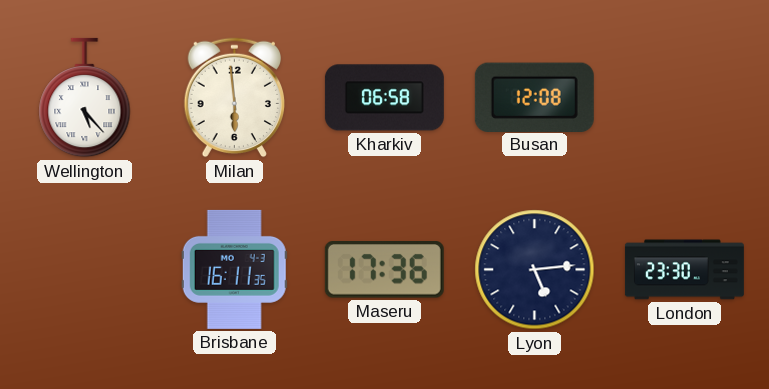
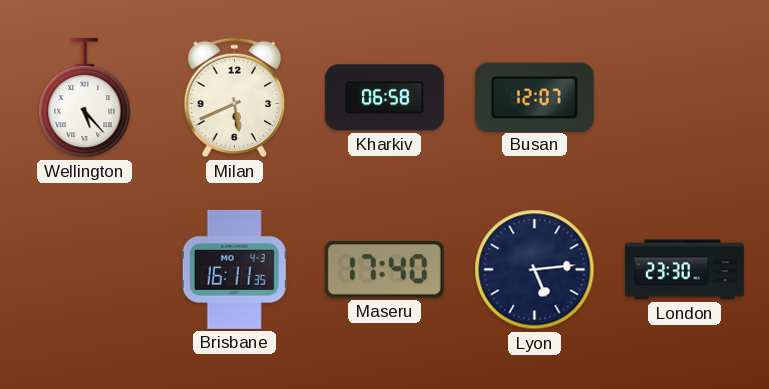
Milan: 5:59 -> 5:41 (234, 98)
Busan: 12:08 -> 12:07 (534, 97)
Maseru: 17:36 -> 17:40 (384, 270)
